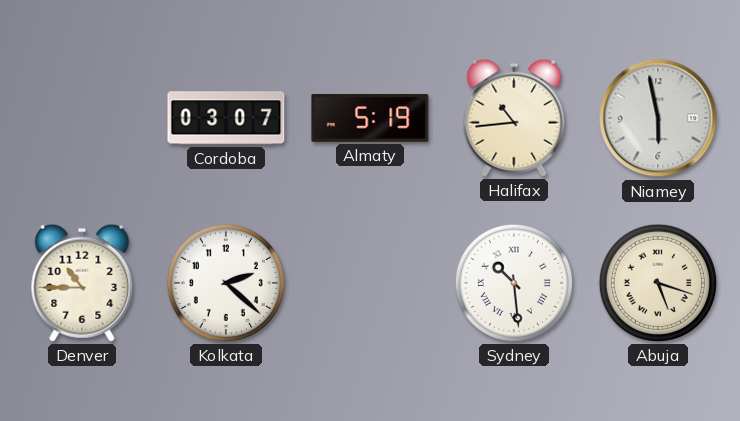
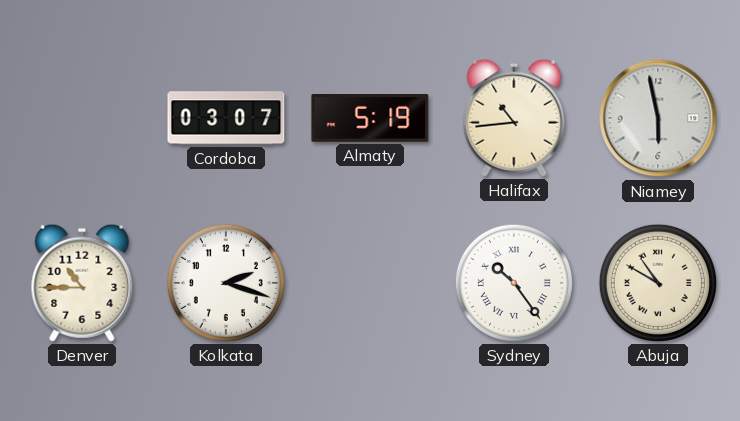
Kolkata: 2:22 -> 2:18 (226, 283)
Sydney: 10:29 -> 10:24 (514, 283)
Abuja: 5:18 -> 10:50 (658, 283)
